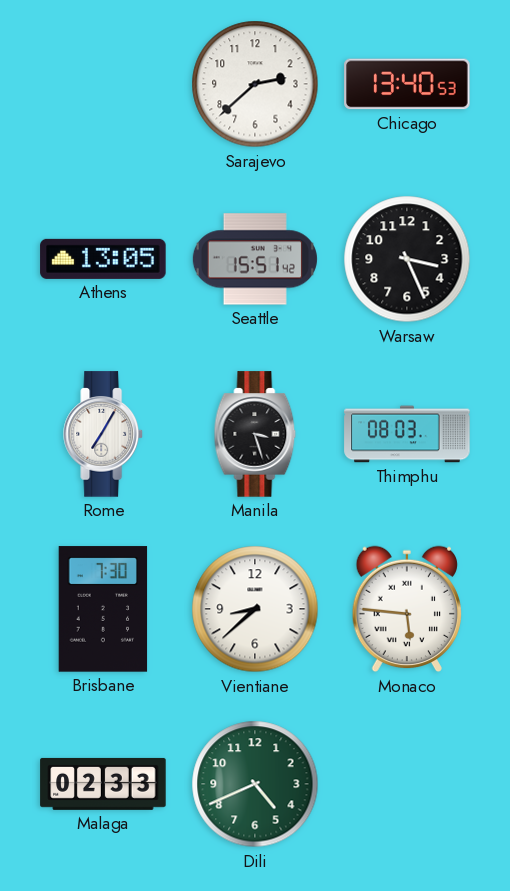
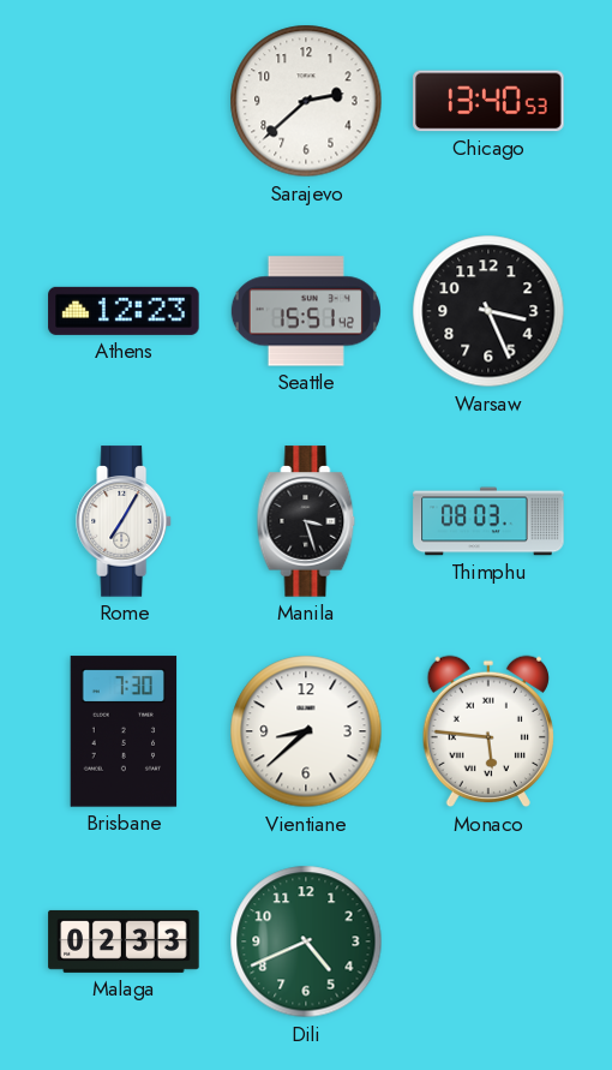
Athens: 13:05 -> 12:23 (124, 311)
